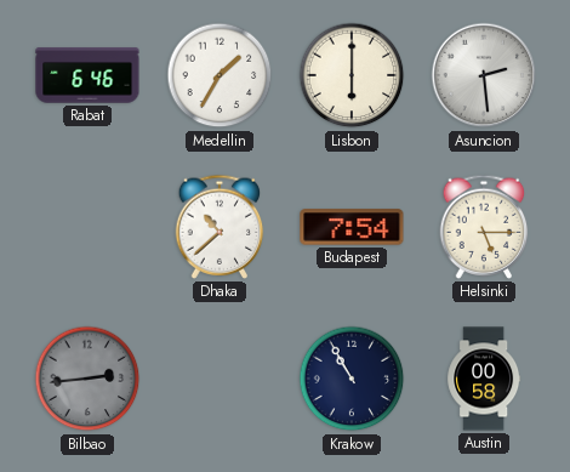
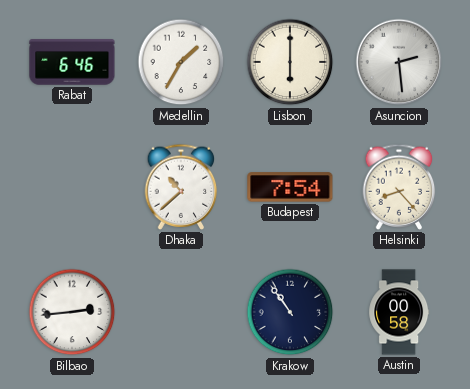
Helsinki: 5:15 -> 8:23 (399, 187)
Bilbao dial: grey -> white (72, 312)
Krakow: 10:55 -> 10:54 (290, 312)
